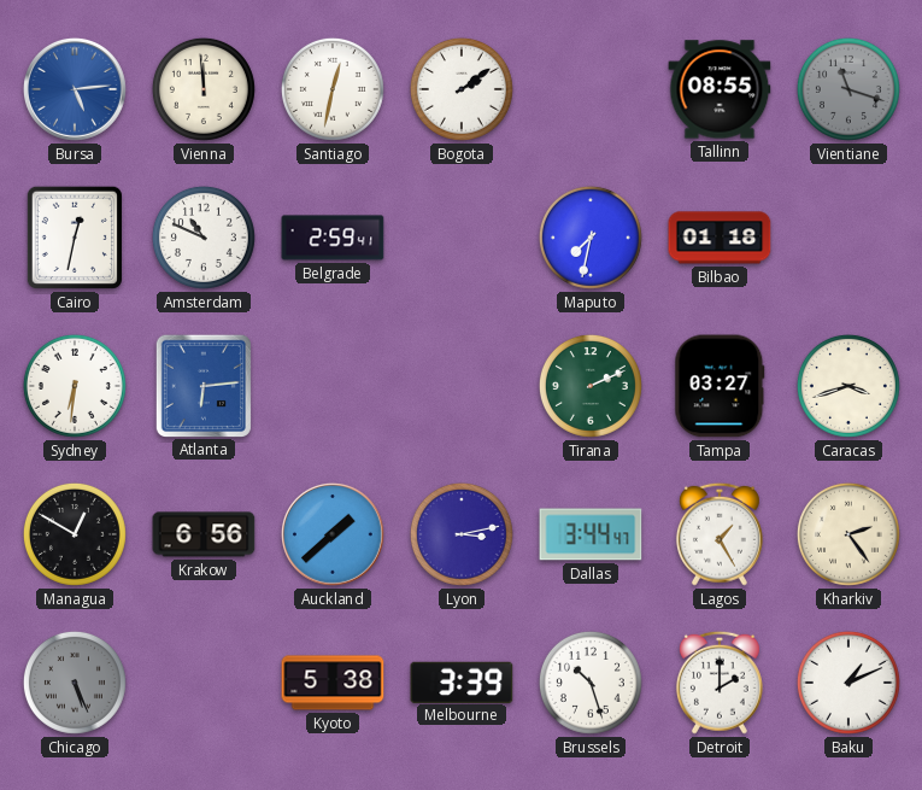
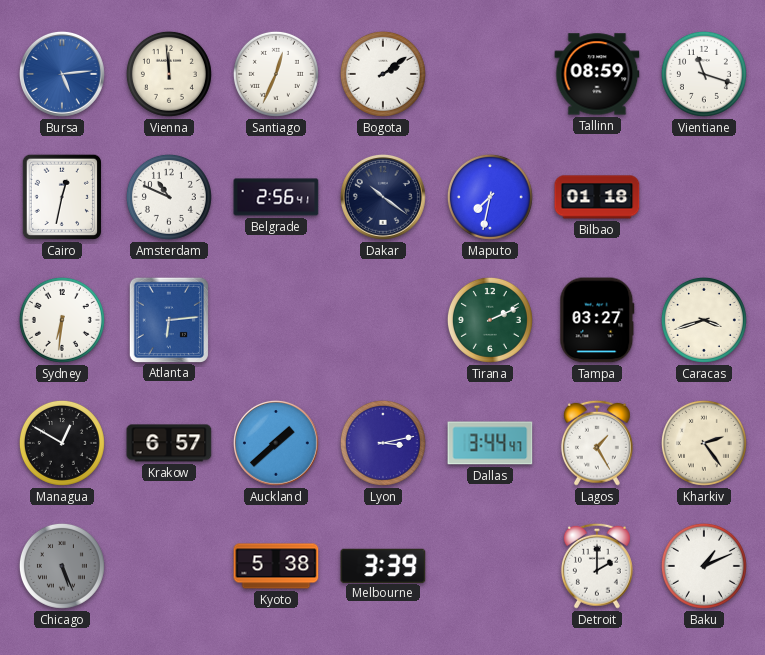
Santiago: 12:32 -> 12:34 (276, 74)
Tallinn: 08:55 -> 08:59 (597, 74)
Vientiane dial: grey -> white (704, 74)
Belgrade: 2:59 -> 2:56 (276, 197)
Dakar: none -> 10:21 (383, 197)
Krakow: 6:56 -> 6:57 (169, 443)
Brussels: 10:27 -> none (591, 683)
